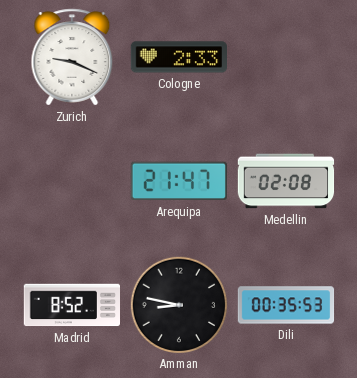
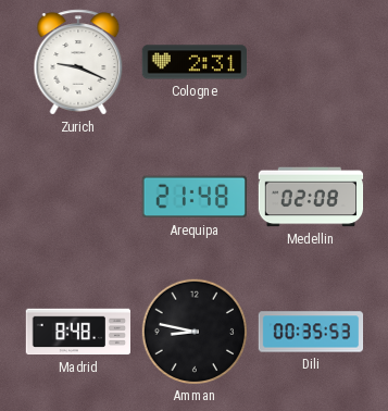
Cologne: 2:33 -> 2:31 (193, 62)
Arequipa: 21:47 -> 21:48 (195, 197)
Madrid: 8:52 -> 8:48 (78, 332)
